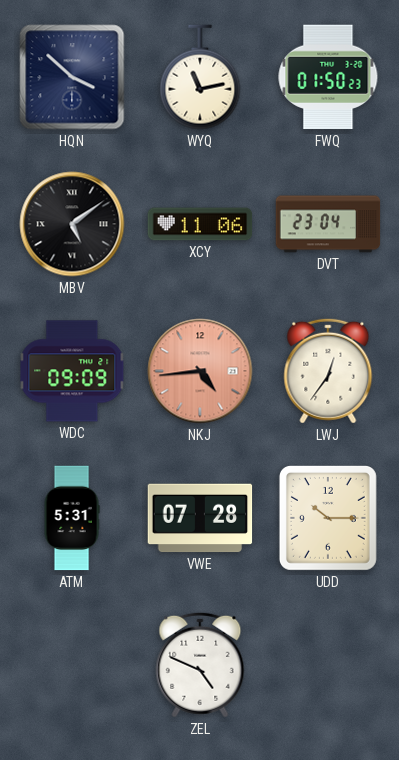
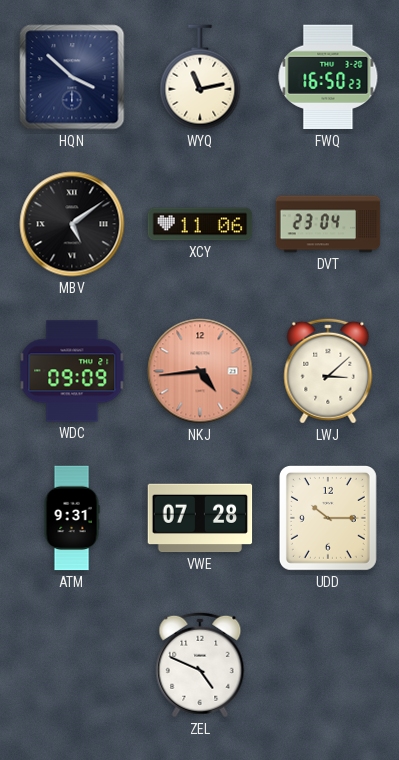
FWQ: 01:50 -> 16:50 (328, 77)
LWJ: 12:36 -> 3:08 (328, 371)
ATM: 5:31 -> 9:31 (72, 518)
